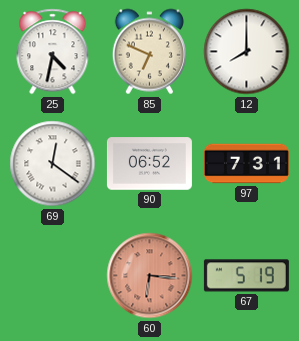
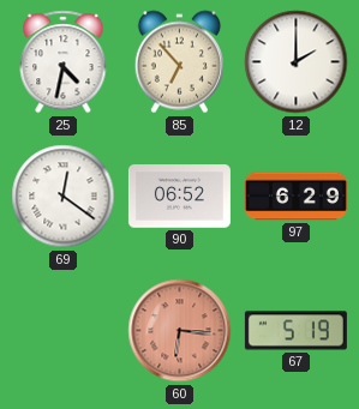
85: 6:49 -> 6:53 (179, 62)
12: 8:00 -> 2:00 (297, 62)
97: 7:31 -> 6:29 (295, 197)
